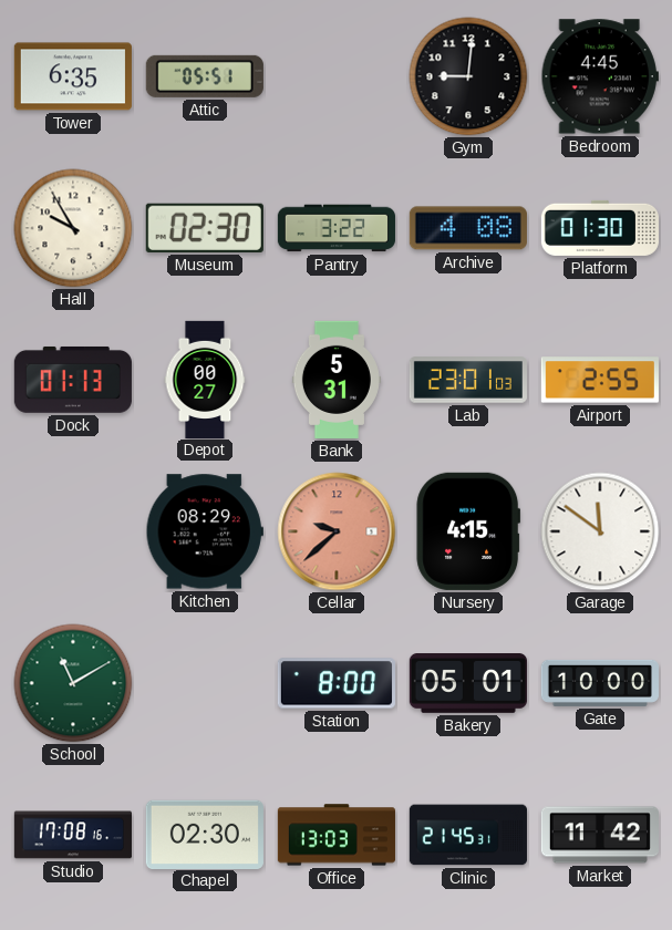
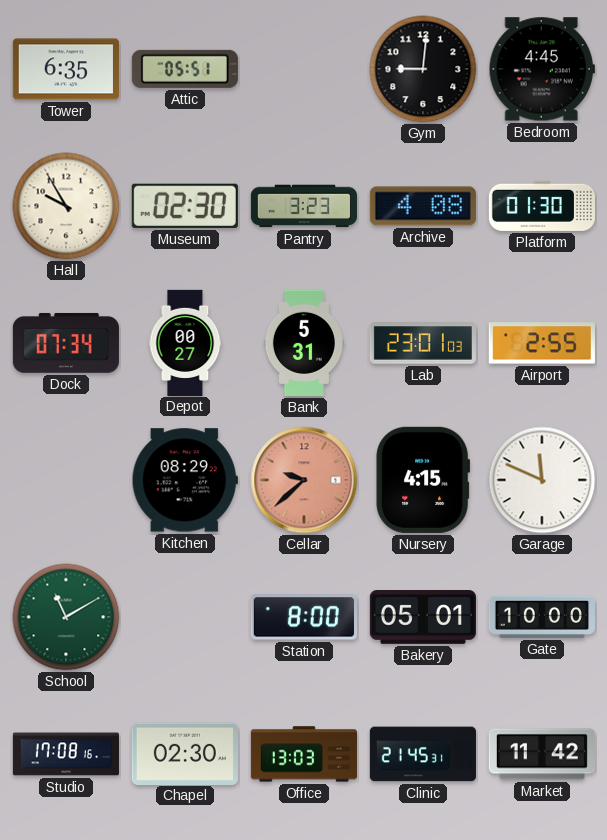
Pantry: 3:22 -> 3:23 (304, 206)
Dock: 01:13 -> 07:34 (66, 343)
Garage: 11:51 -> 11:49 (542, 480)
